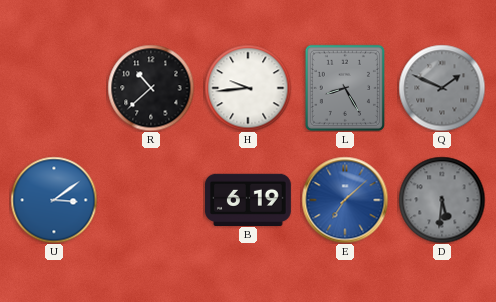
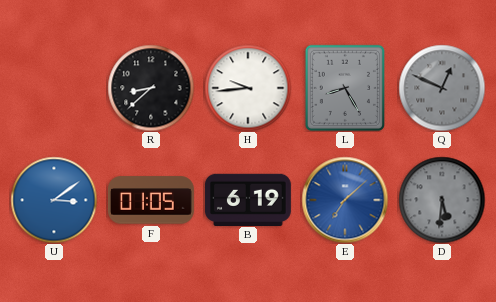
R: 10:38 -> 8:38 (151, 88)
Q: 1:49 -> 12:49 (442, 88)
F: none -> 01:05 (151, 200)
